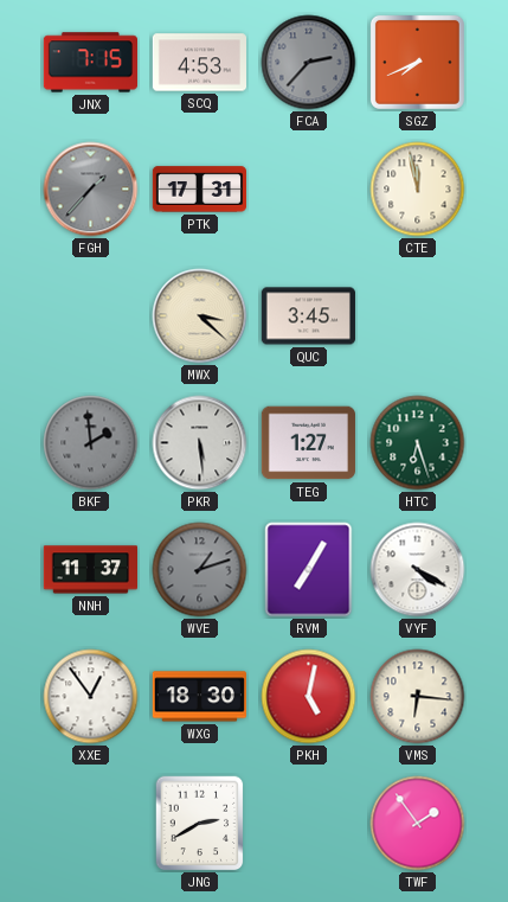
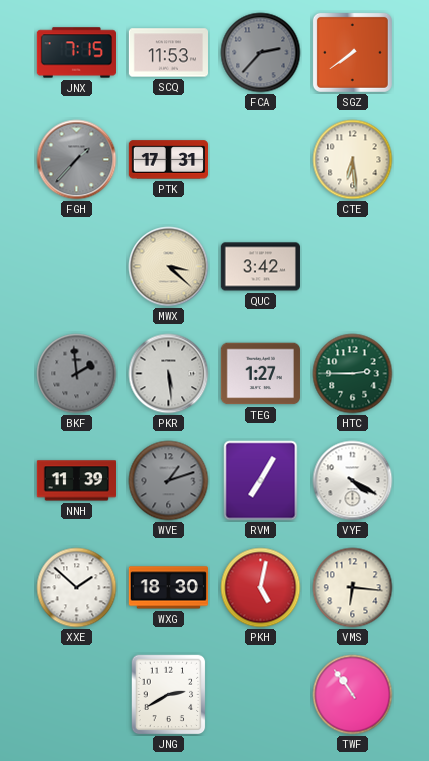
SCQ: 4:53 -> 11:53 (168, 53)
SGZ: 7:41 -> 7:39 (352, 52)
CTE: 11:58 -> 6:29 (353, 160)
QUC: 3:45 -> 3:42 (260, 267)
HTC: 6:27 -> 2:45 (353, 374)
NNH: 11:37 -> 11:39 (76, 481)
XXE: 12:54 -> 1:52 (77, 588)
TWF: 1:54 -> 10:54 (353, 695)
